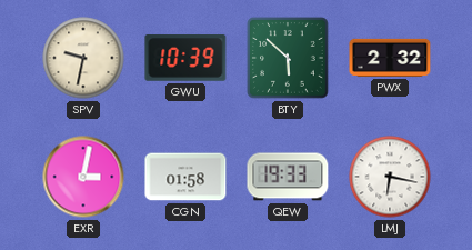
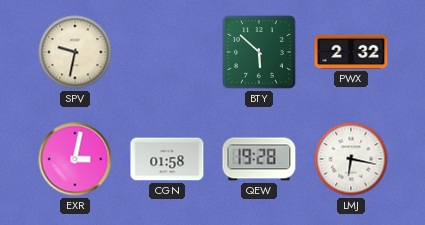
GWU: 10:39 -> none (185, 58)
QEW: 19:33 -> 19:28 (259, 159)
